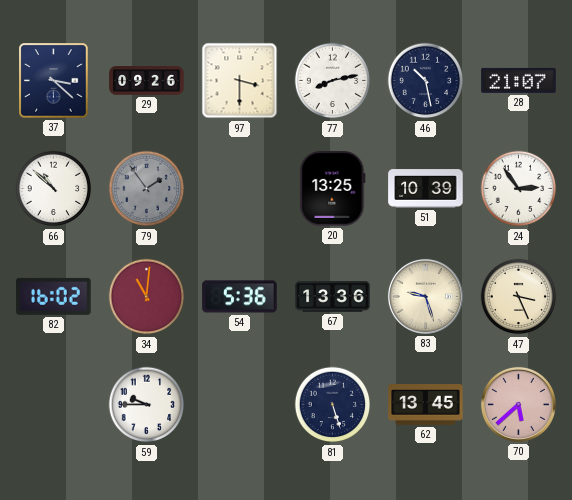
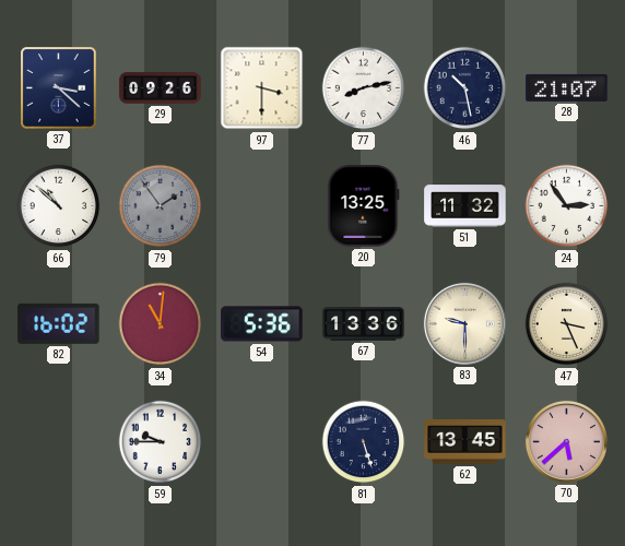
51: 10:39 -> 11:32 (465, 206)
83: 9:27 -> 9:30 (464, 323)
